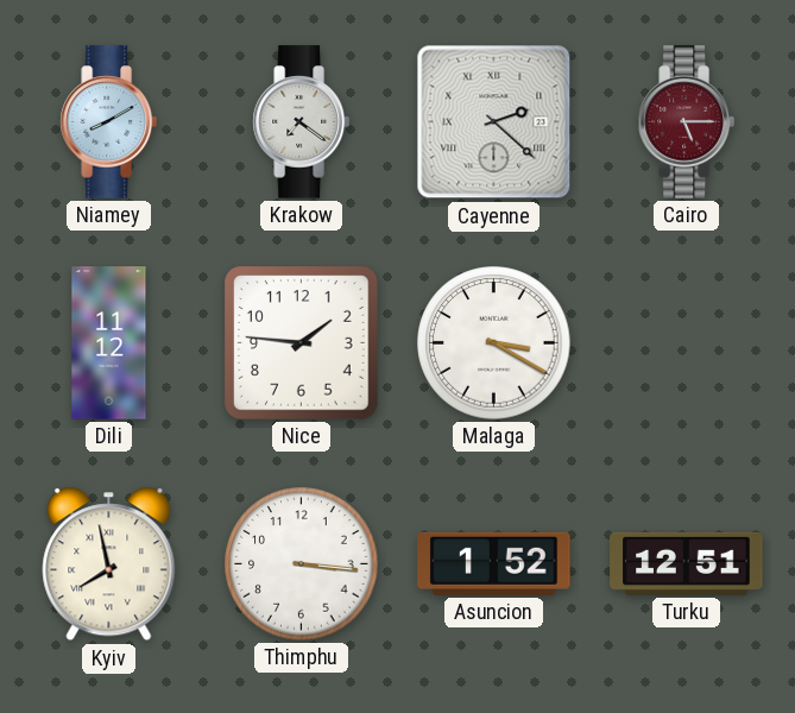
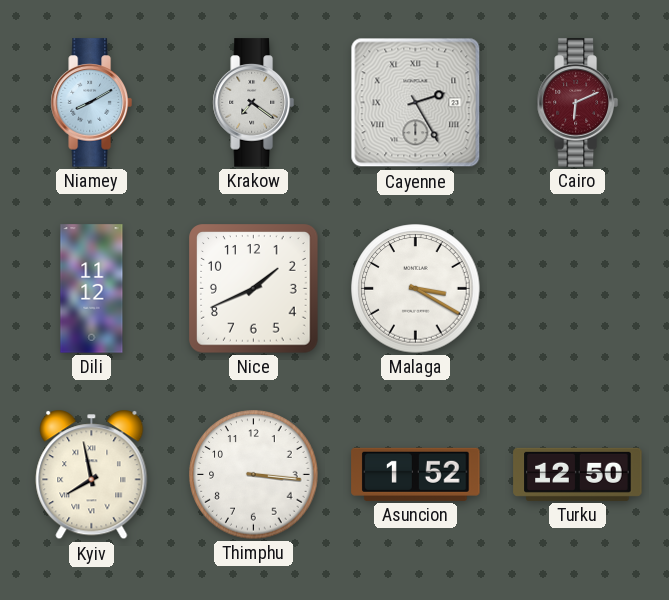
Cayenne: 2:22 -> 2:25 (416, 103)
Cairo: 5:15 -> 6:11 (577, 103)
Nice: 1:46 -> 1:41 (254, 289)
Turku: 12:51 -> 12:50 (578, 474)
